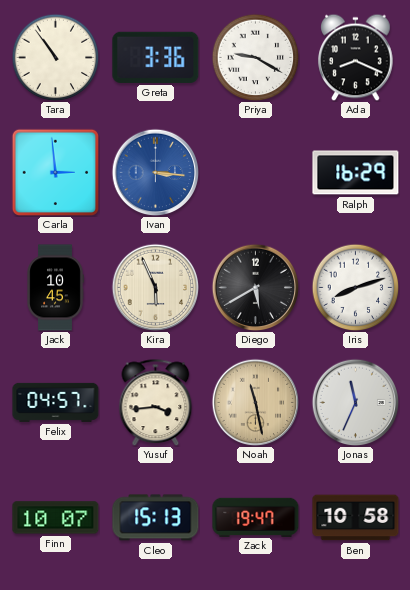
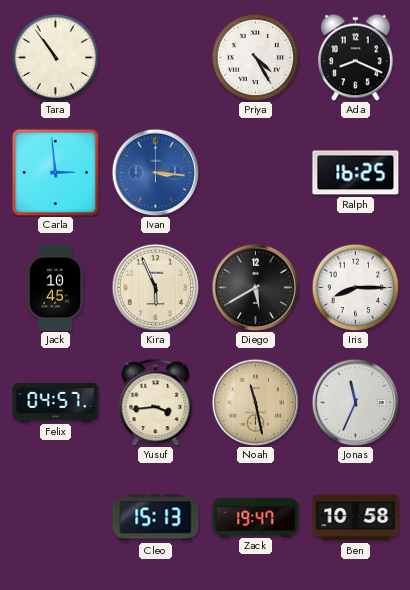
Greta: 3:36 -> none (156, 57)
Priya: 9:20 -> 4:25 (255, 57)
Ralph: 16:29 -> 16:25 (356, 173)
Iris: 8:12 -> 8:15 (355, 287)
Finn: 10:07 -> none (56, 518)
